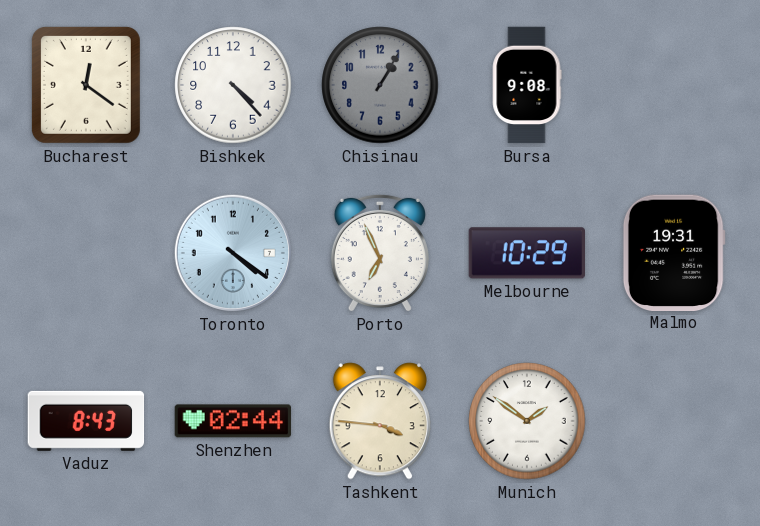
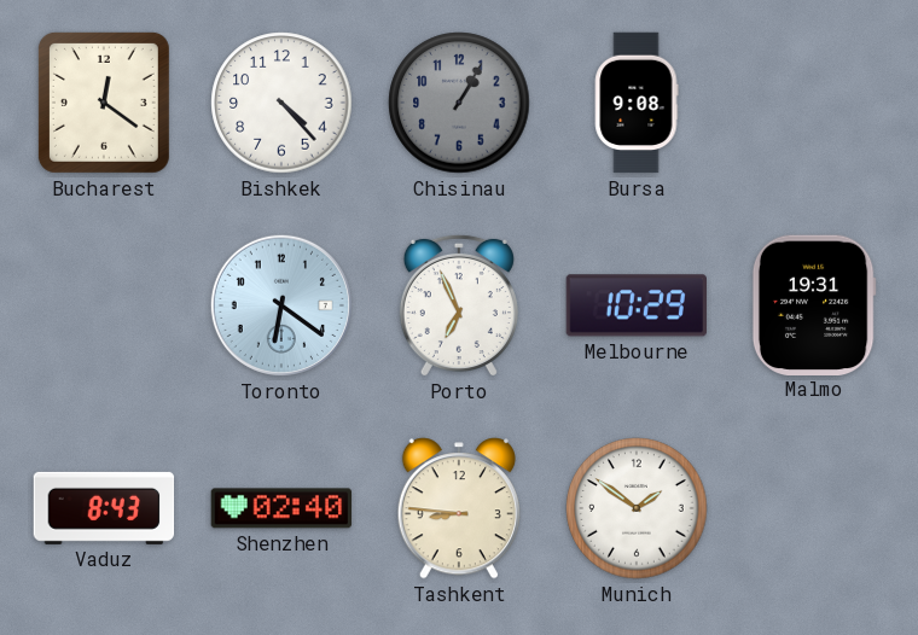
Toronto: 4:21 -> 6:21 (281, 305)
Shenzhen: 02:44 -> 02:40 (281, 508)
Tashkent: 3:46 -> 8:46 (459, 508)
